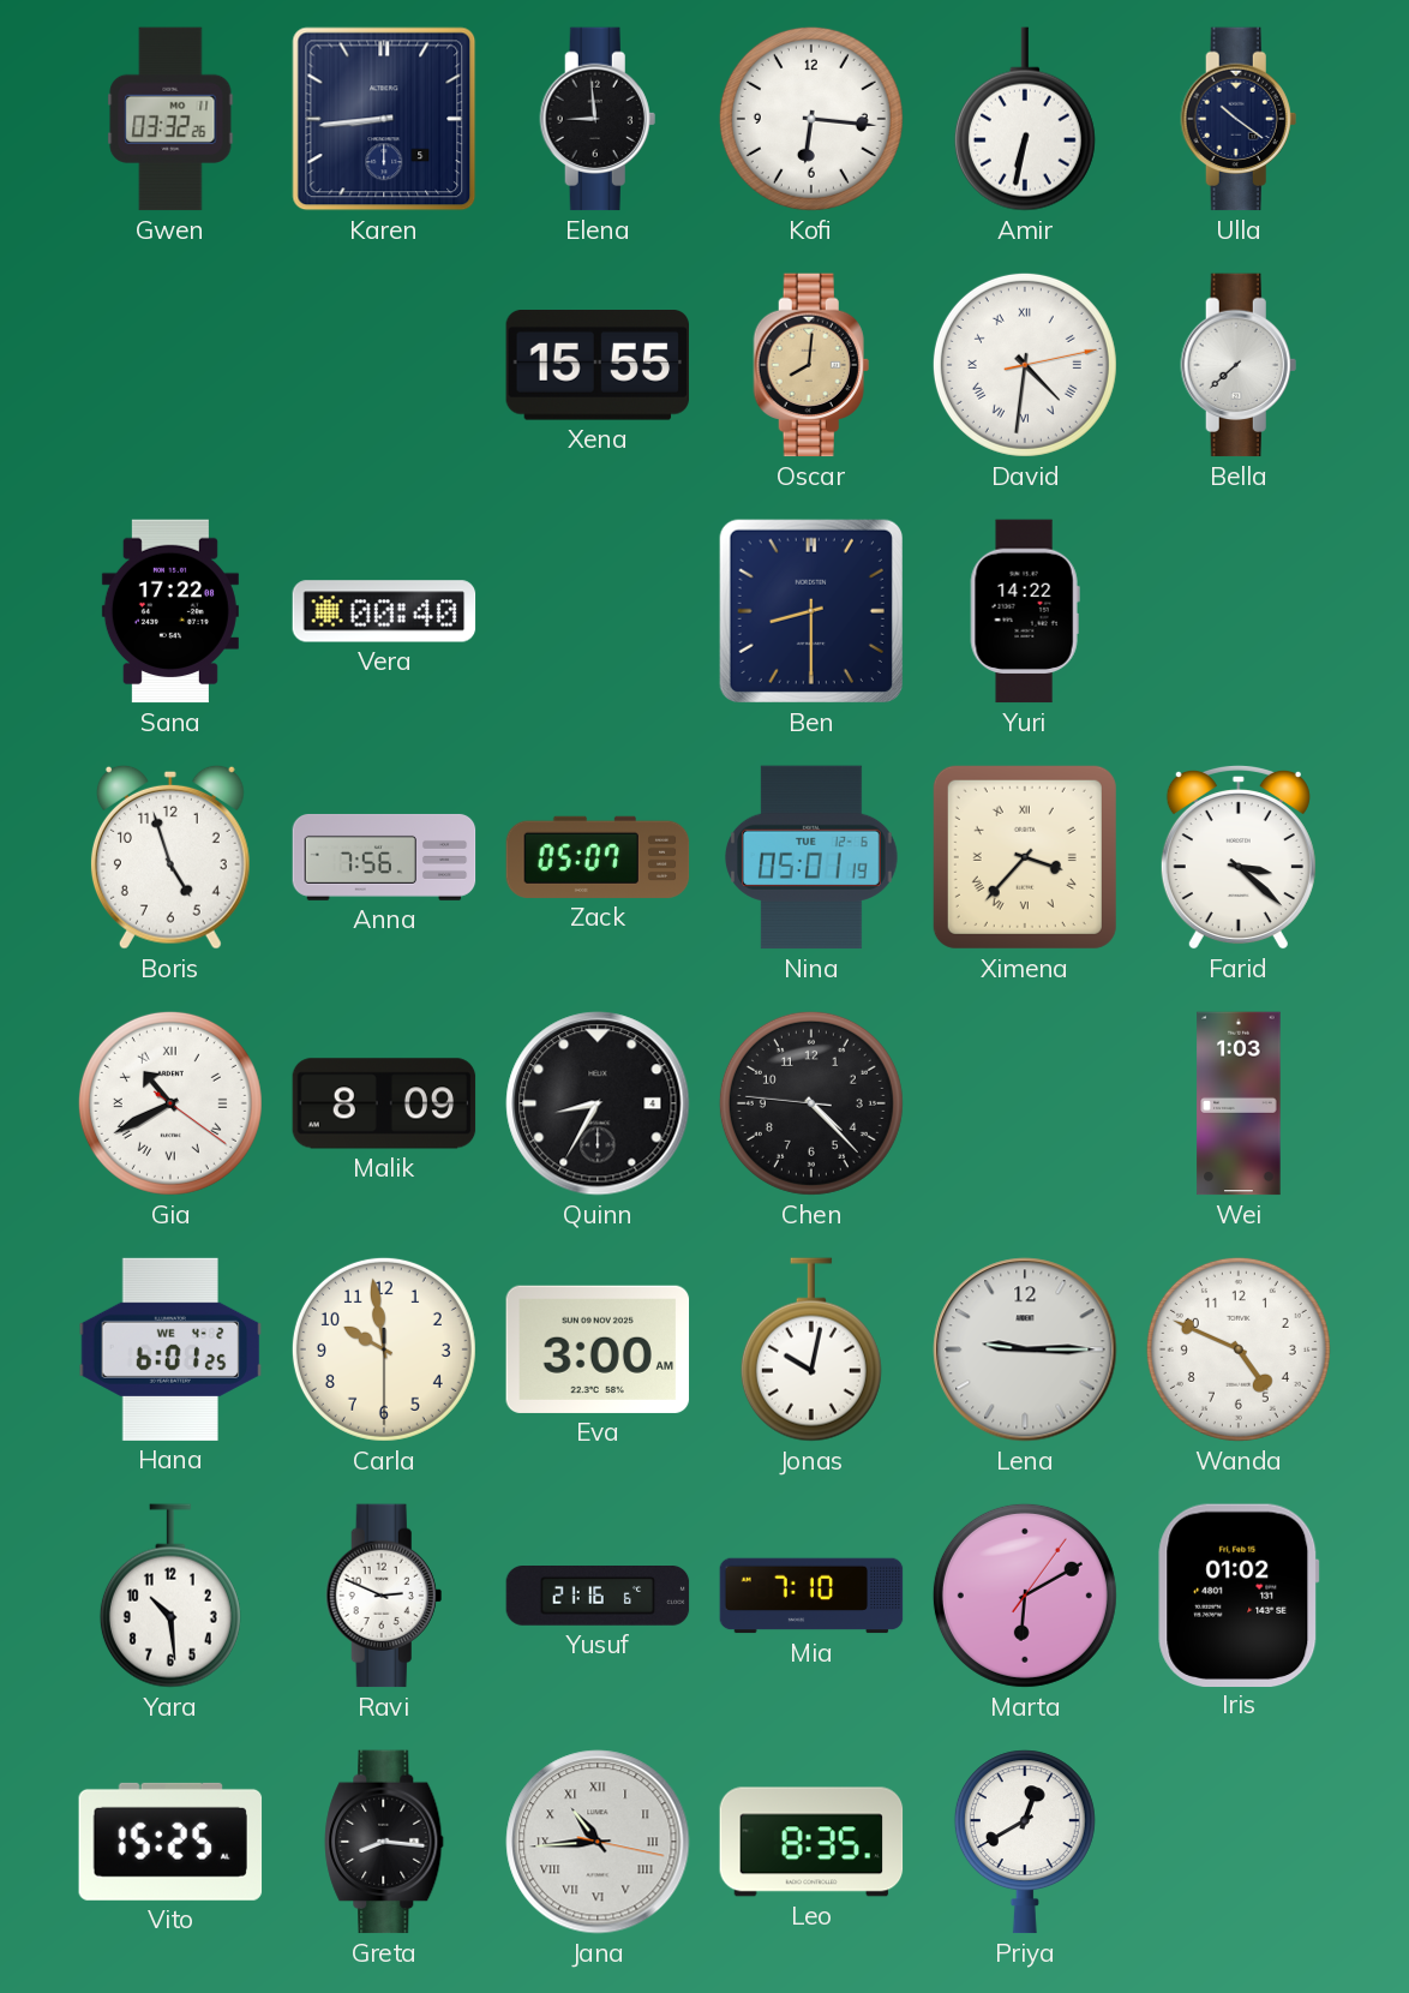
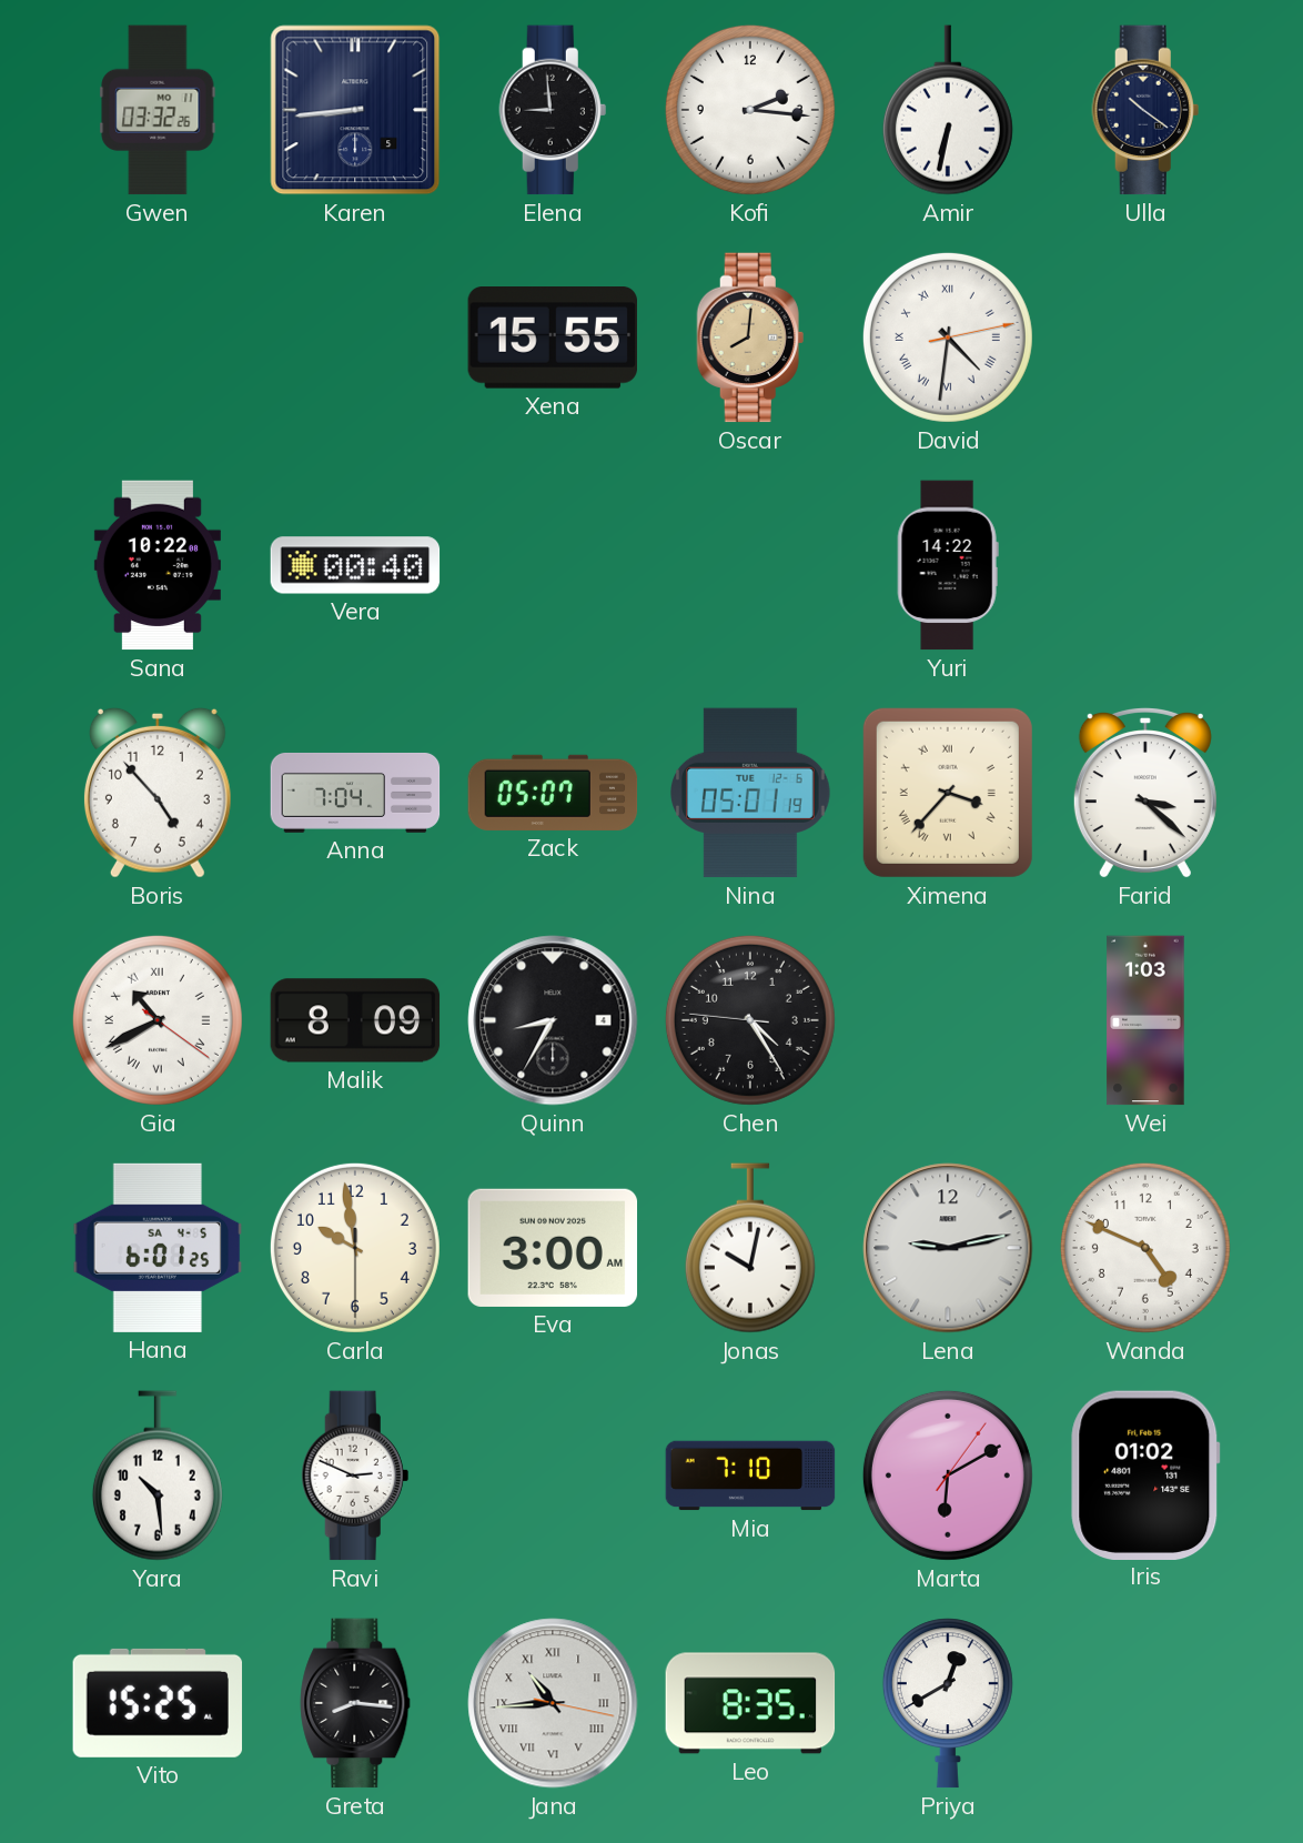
Kofi: 6:16 -> 2:16 (750, 110)
Bella: 7:38 -> none (1239, 365)
Sana: 17:22 -> 10:22 (158, 565)
Ben: 8:30 -> none (811, 611)
Boris: 4:57 -> 4:53 (158, 793)
Anna: 7:56 -> 7:04 (355, 793)
Chen: 4:22 -> 4:24 (750, 1020)
Hana date: WE 4-2 -> SA 4-5 (158, 1248)
Lena: 9:15 -> 9:13 (948, 1248)
Yusuf: 21:16 -> none (598, 1597)
